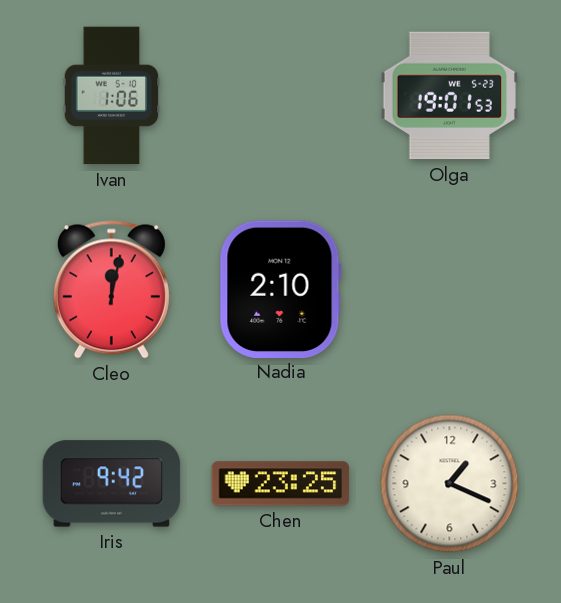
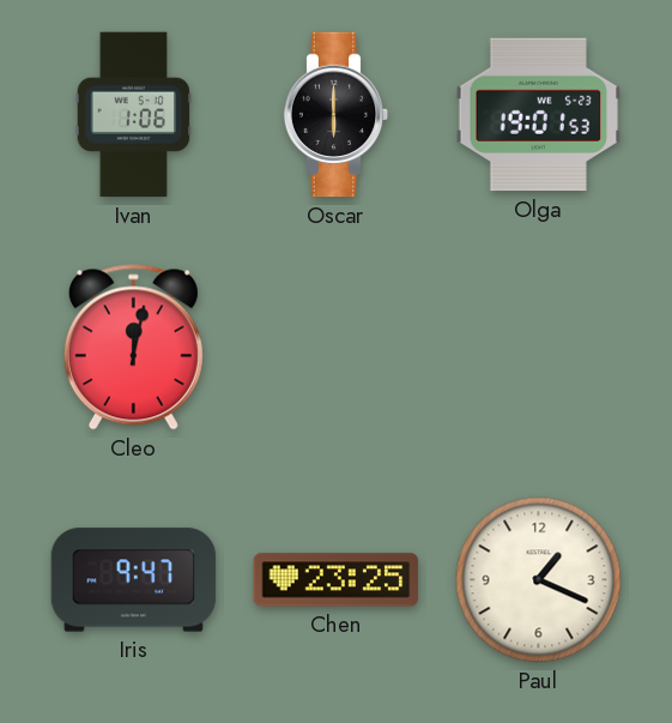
Oscar: none -> 6:00 (337, 115)
Nadia: 2:10 -> none (280, 289)
Iris: 9:42 -> 9:47 (134, 580)
